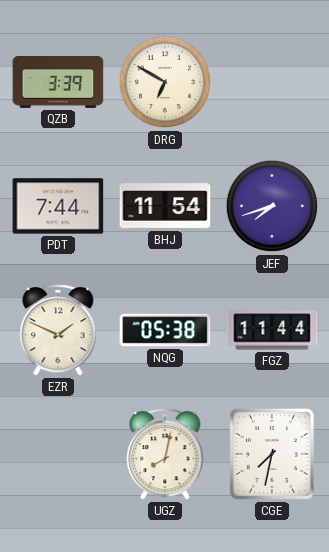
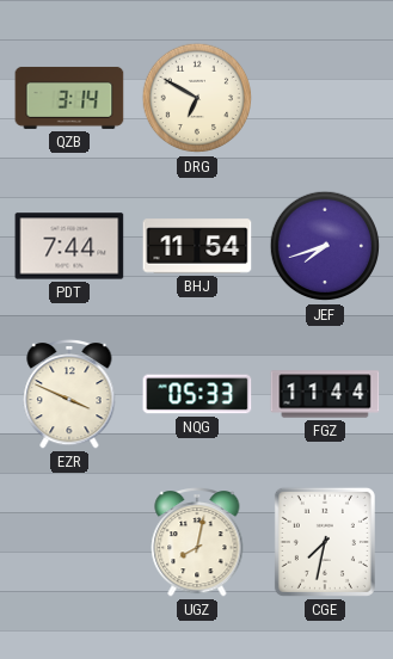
QZB: 3:39 -> 3:14 (69, 98)
EZR: 1:49 -> 3:49 (69, 394)
NQG: 05:38 -> 05:33 (197, 394)
